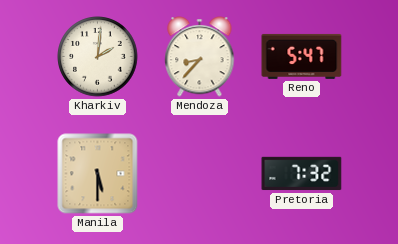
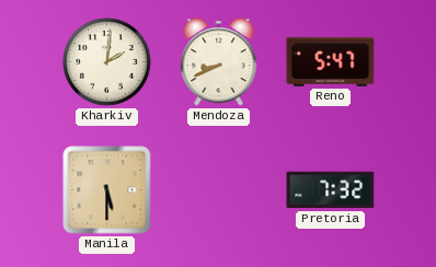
Mendoza: 8:37 -> 8:41 (219, 62)
